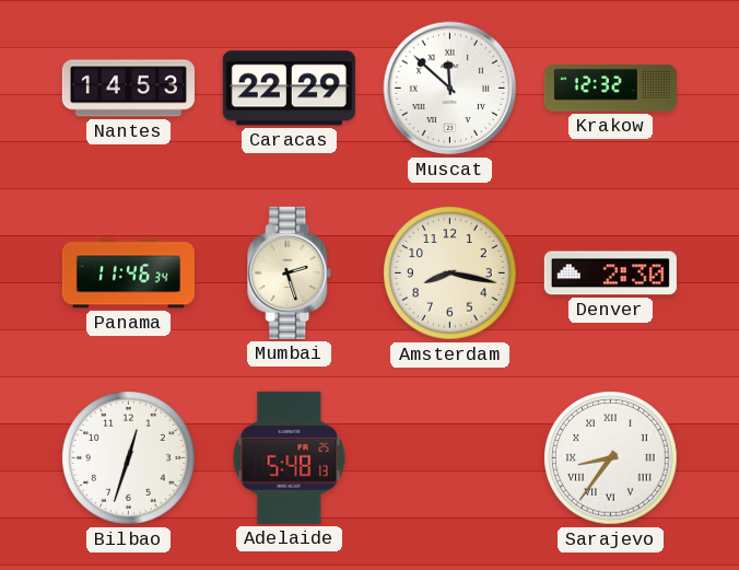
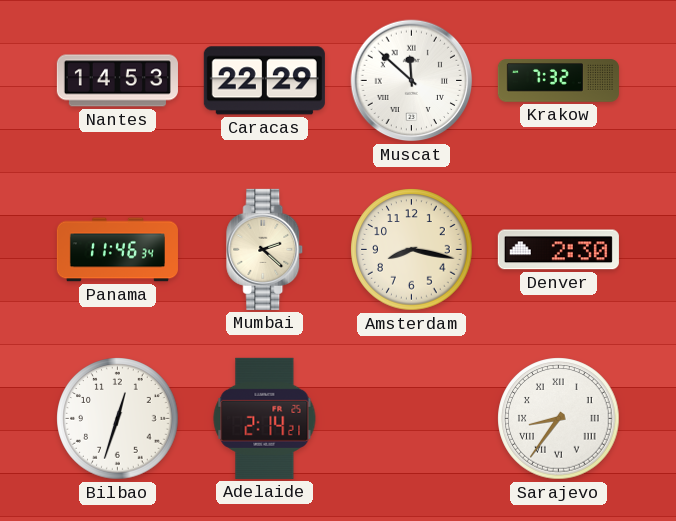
Krakow: 12:32 -> 7:32 (558, 81)
Mumbai: 2:27 -> 2:22 (265, 249)
Adelaide: 5:48 -> 2:14 (265, 418)
